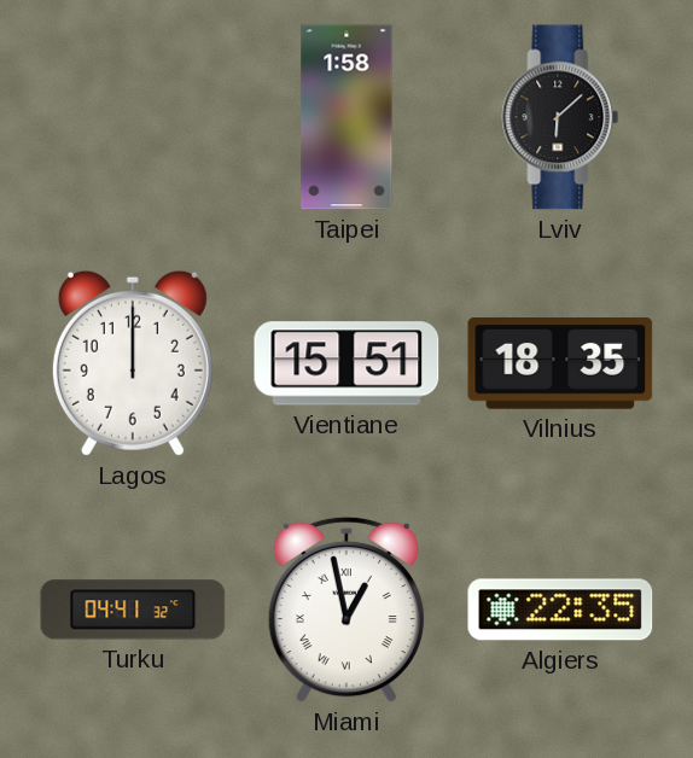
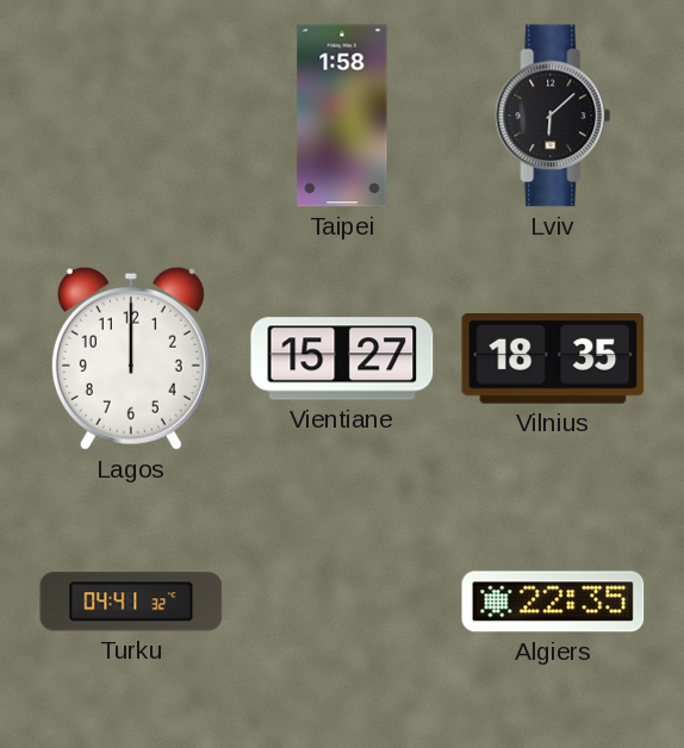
Vientiane: 15:51 -> 15:27 (342, 359)
Miami: 12:58 -> none (346, 610)
